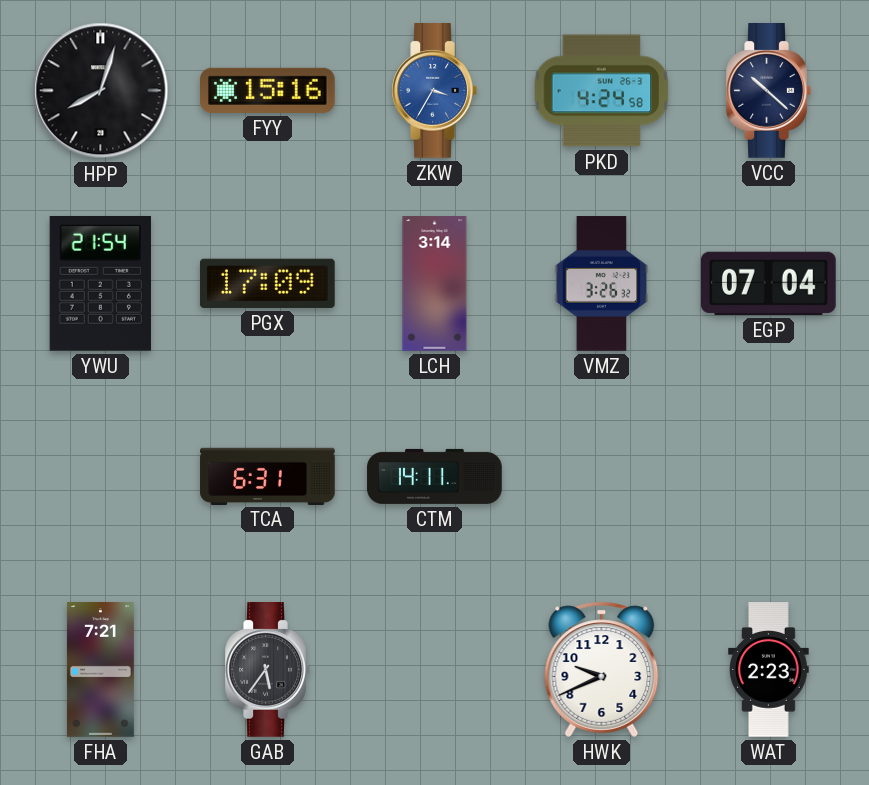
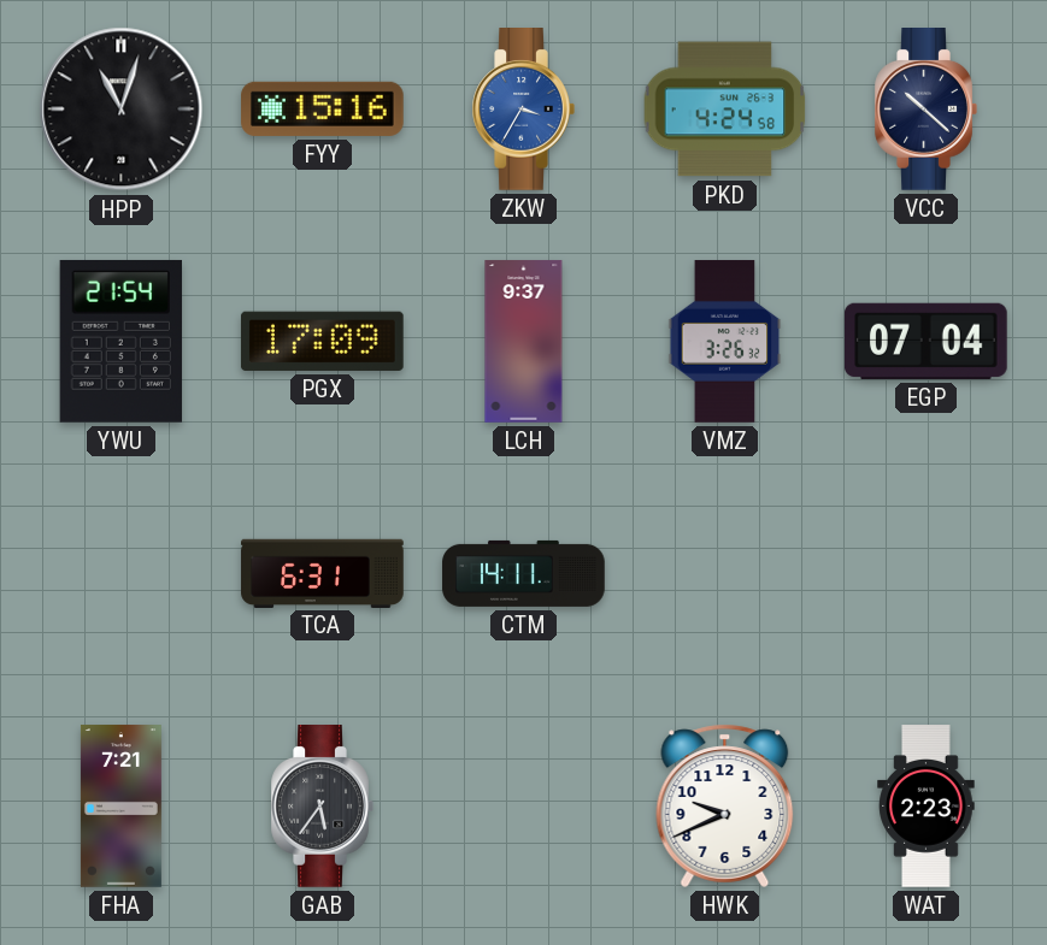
HPP: 8:03 -> 11:03 (122, 110)
LCH: 3:14 -> 9:37 (524, 342)
